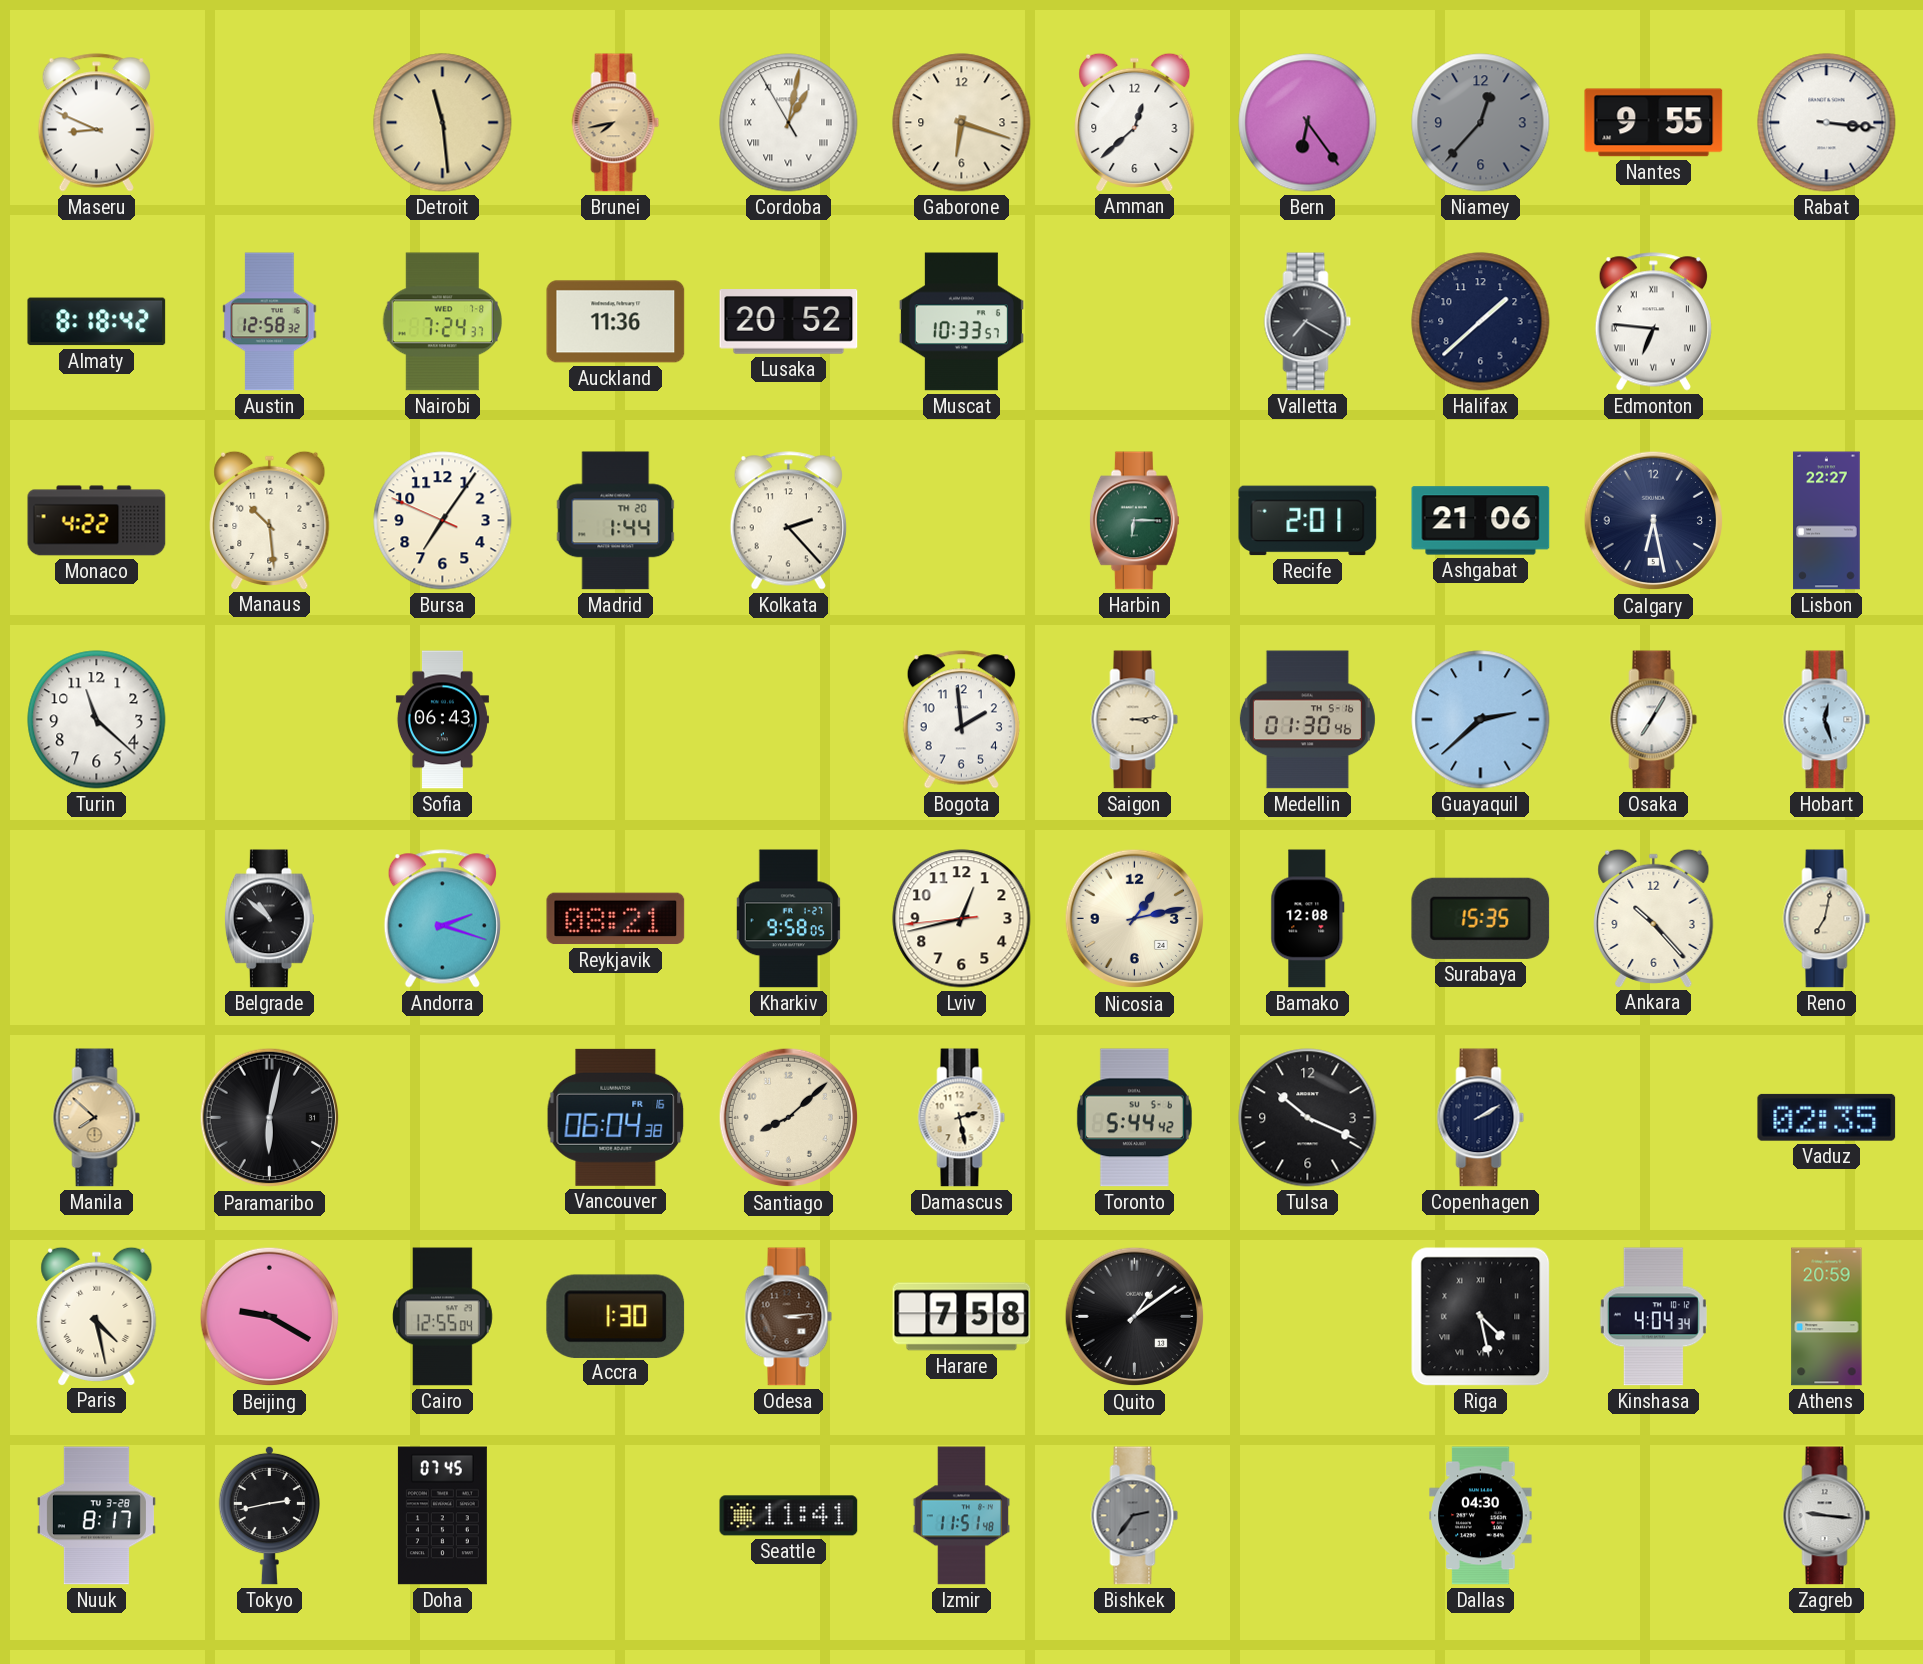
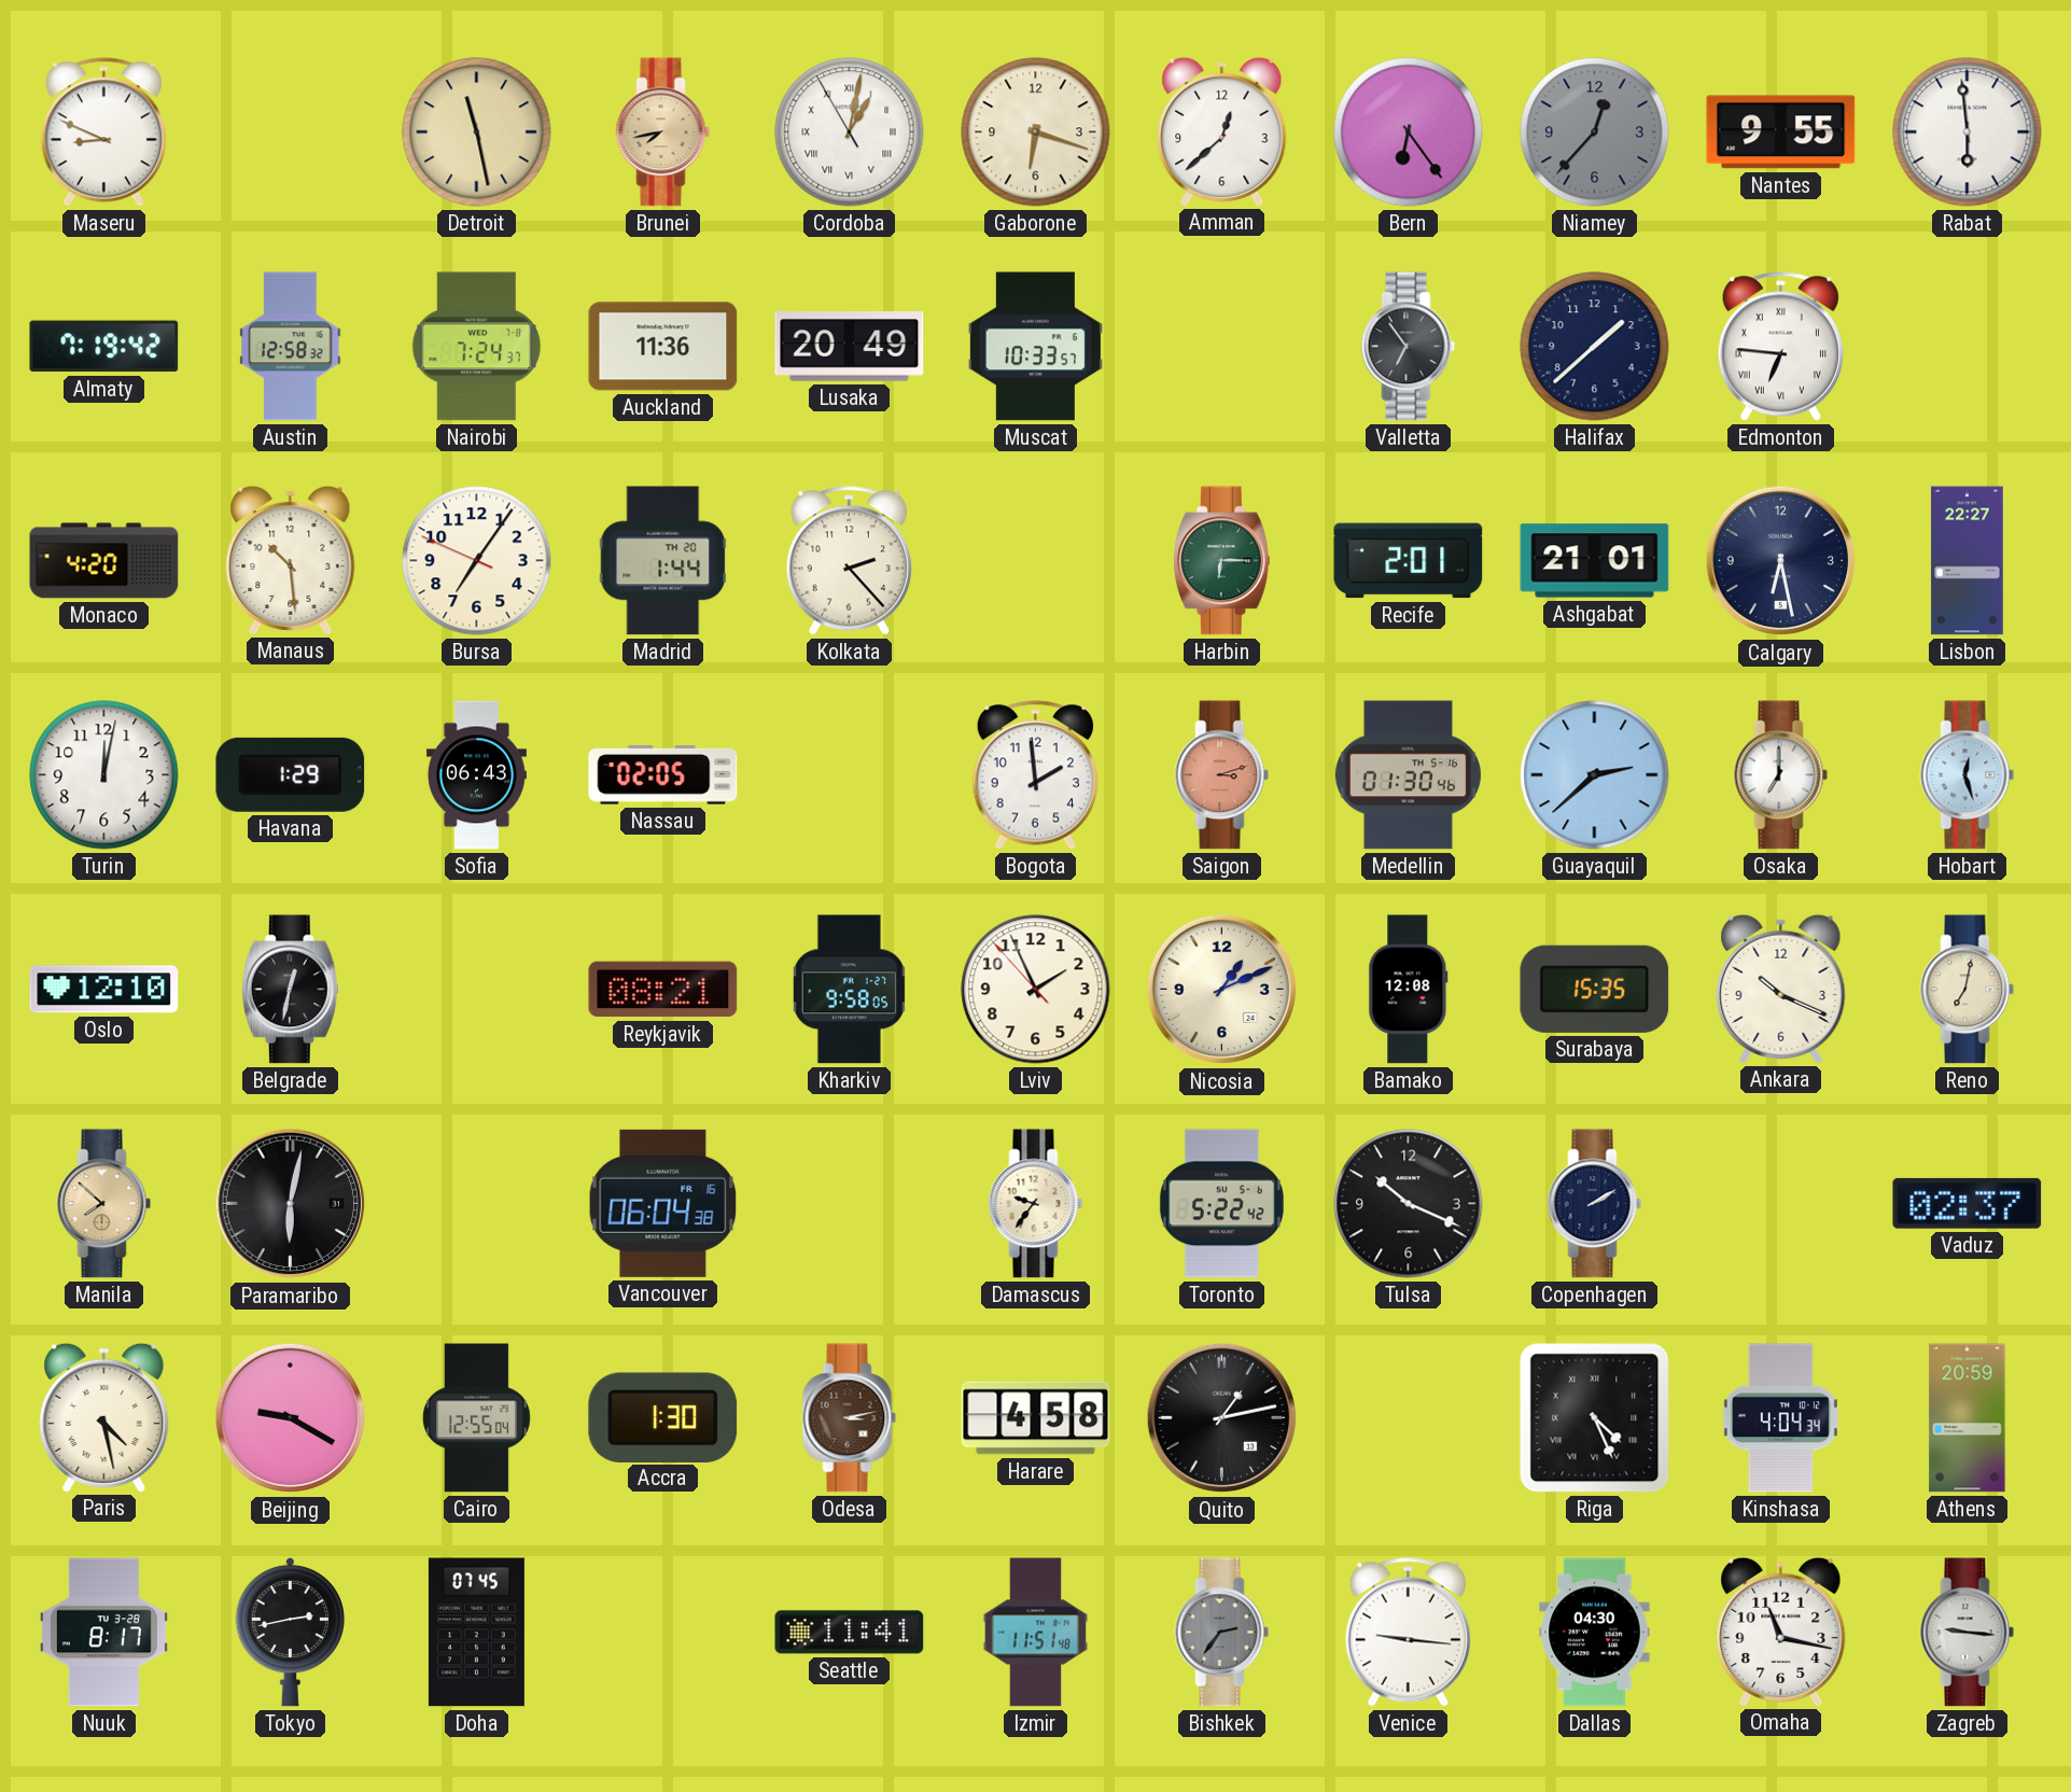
Detroit: 11:29 -> 11:28 (477, 132)
Rabat: 3:16 -> 5:59 (1968, 132)
Almaty: 8:18 -> 7:19 (104, 347)
Lusaka: 20:52 -> 20:49 (850, 347)
Valletta: 7:20 -> 6:54 (1409, 347)
Monaco: 4:22 -> 4:20 (104, 561)
Ashgabat: 21:06 -> 21:01 (1595, 561)
Turin: 11:22 -> 12:02 (104, 775)
Havana: none -> 1:29 (291, 774)
Nassau: none -> 02:05 (663, 775)
Saigon: 3:14 -> 3:12 (1222, 775)
Saigon dial: cream -> salmon (1222, 775)
Osaka: 7:05 -> 7:00 (1781, 775)
Oslo: none -> 12:10 (104, 990)
Belgrade: 10:52 -> 12:32 (290, 990)
Andorra: 2:18 -> none (442, 919)
Lviv: 12:42 -> 1:55 (1036, 990)
Nicosia: 1:13 -> 1:11 (1222, 990)
Ankara: 10:23 -> 10:19 (1781, 989)
Santiago: 8:08 -> none (789, 1118)
Damascus: 2:28 -> 9:36 (1036, 1204)
Toronto: 5:44 -> 5:22 (1221, 1204)
Vaduz: 02:35 -> 02:37 (1968, 1203)
Odesa: 3:14 -> 3:13 (850, 1418)
Harare: 7:58 -> 4:58 (1036, 1418)
Quito: 1:09 -> 1:13 (1222, 1418)
Riga: 4:28 -> 4:26 (1595, 1418)
Venice: none -> 9:16 (1408, 1633)
Omaha: none -> 11:17 (1781, 1632)
